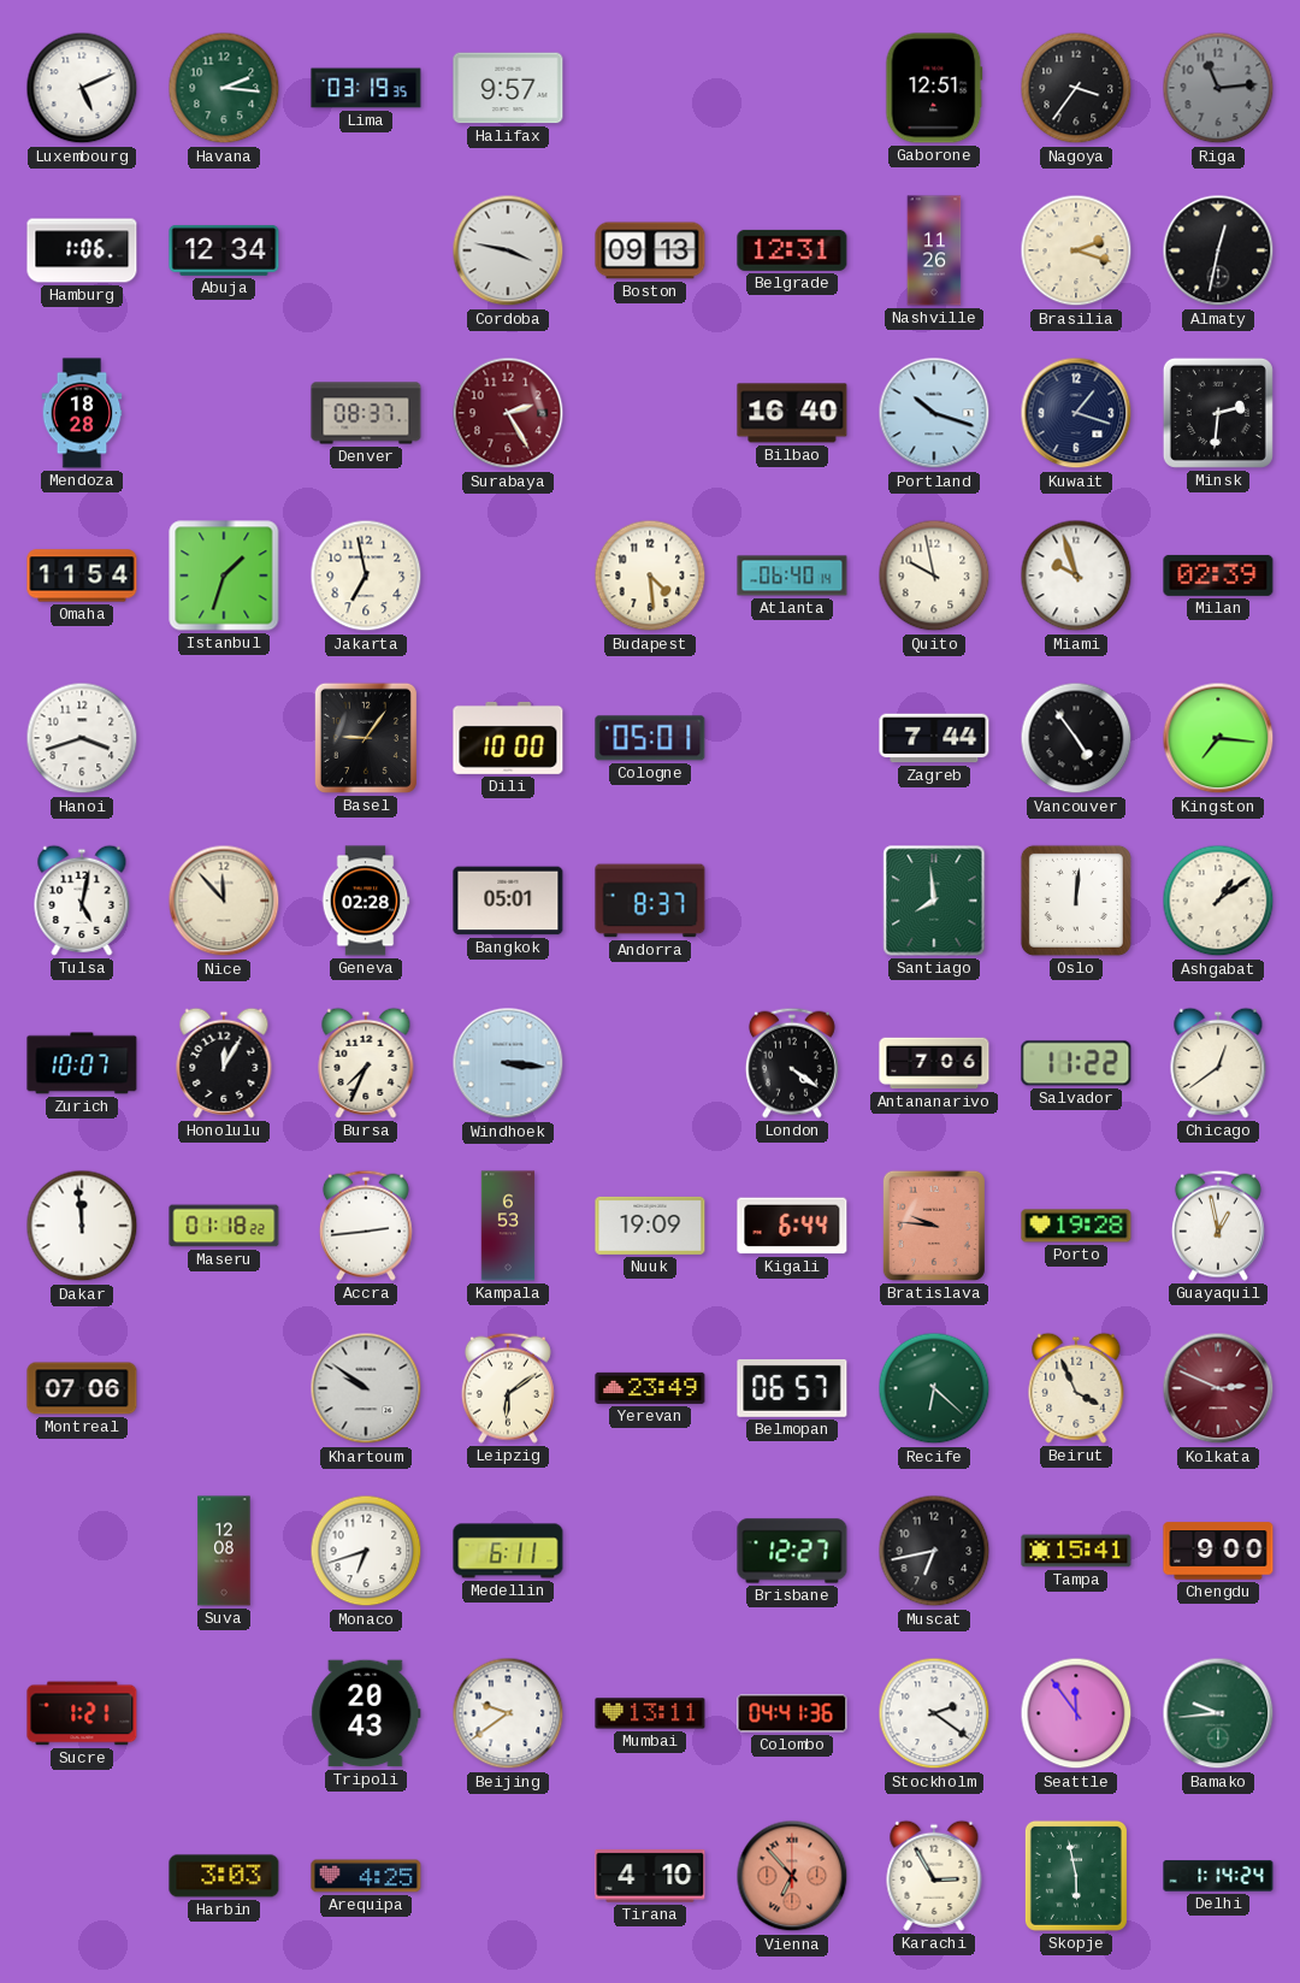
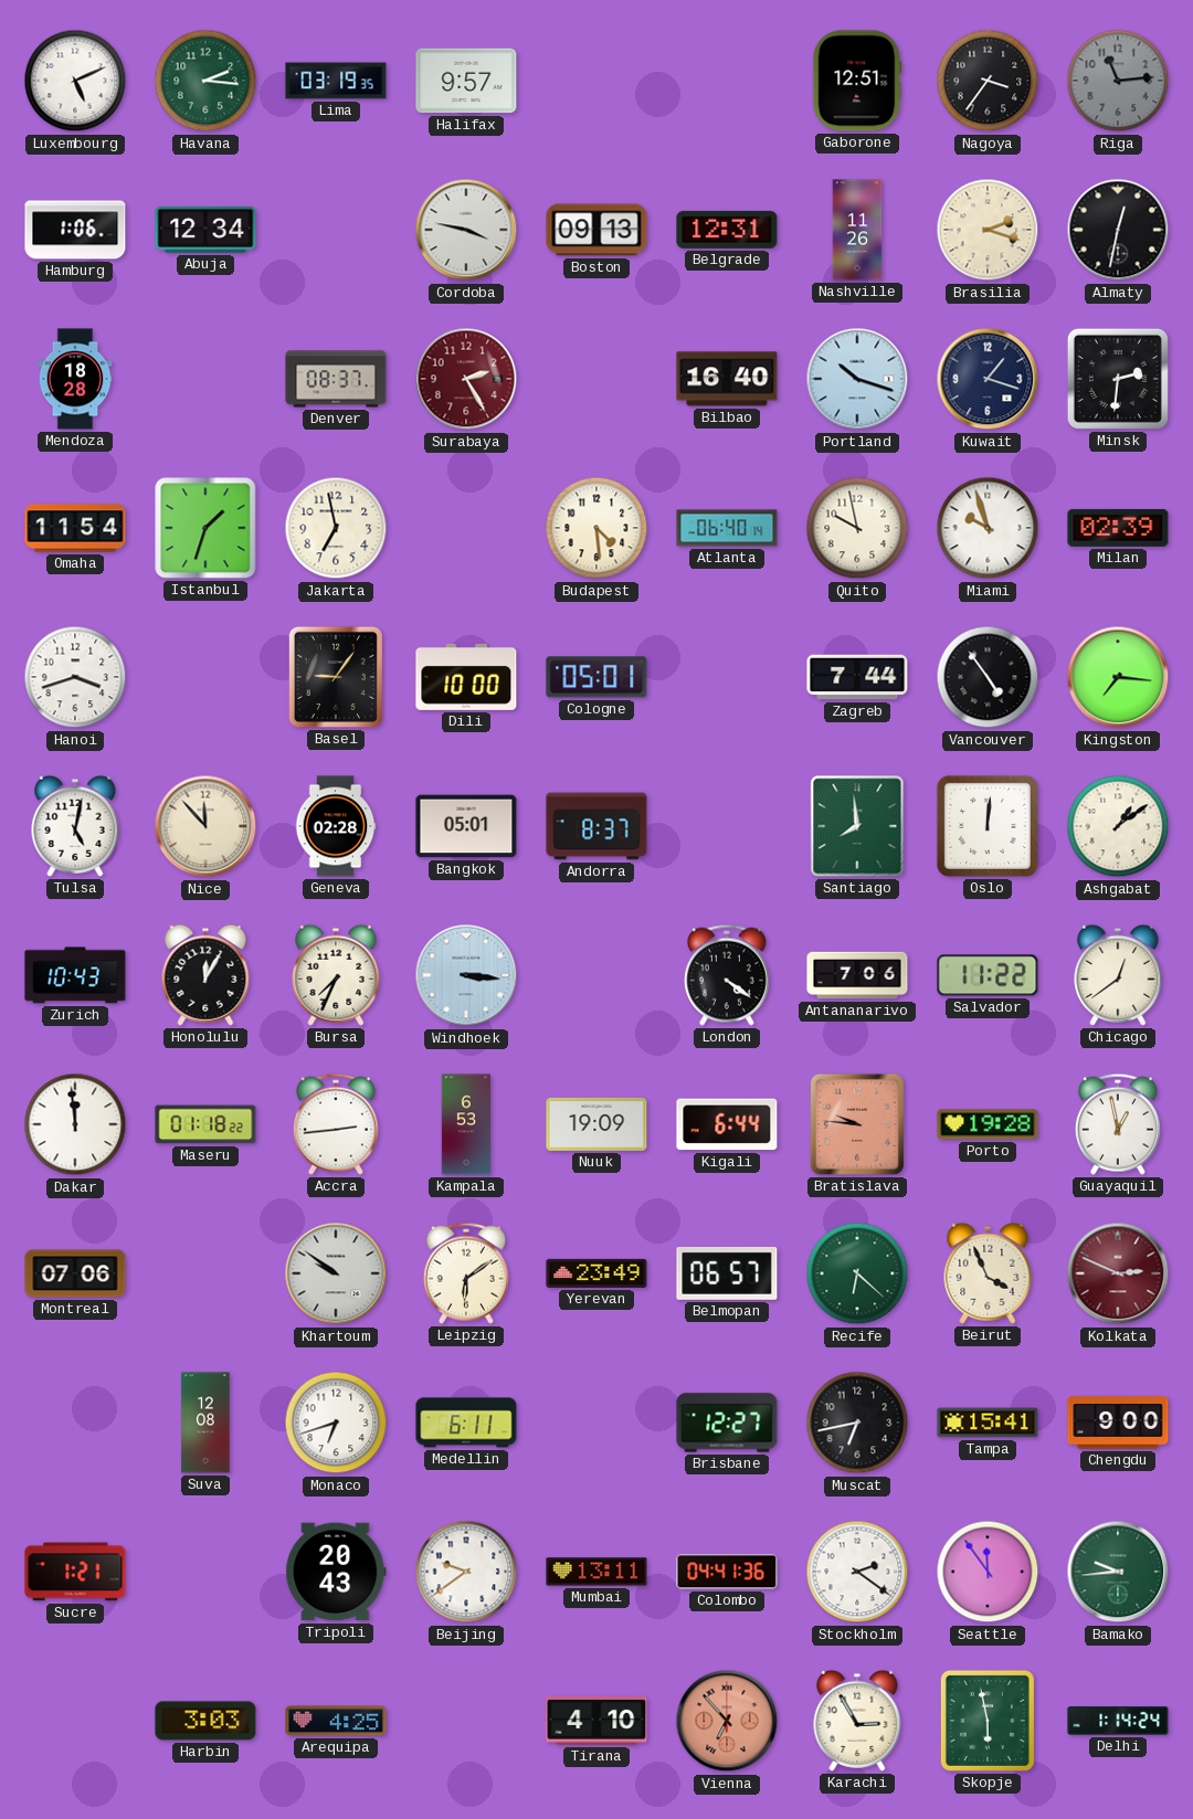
Zurich: 10:07 -> 10:43 (75, 975)
